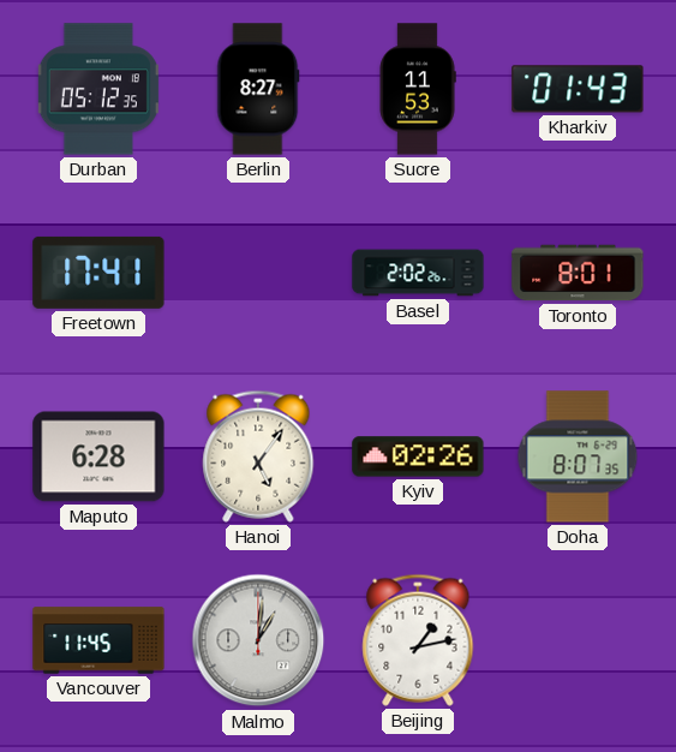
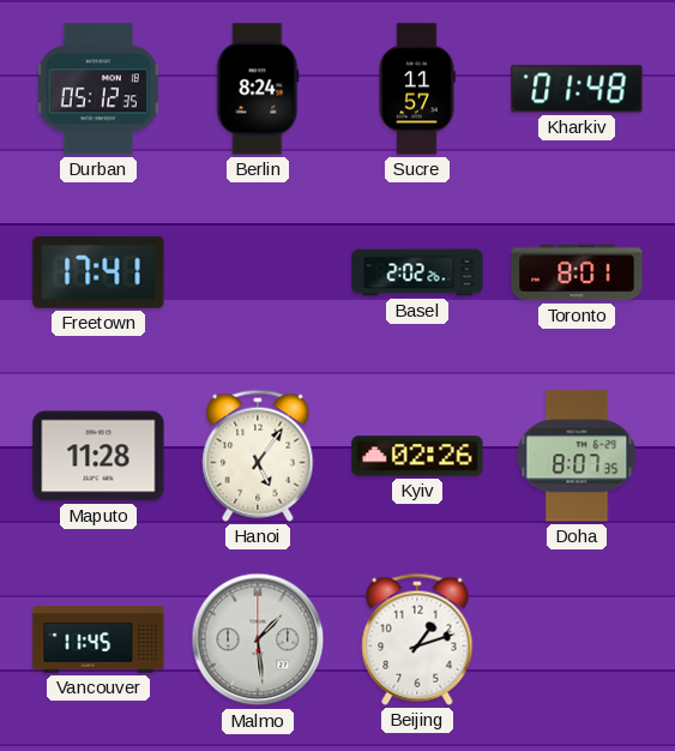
Berlin: 8:27 -> 8:24 (258, 89)
Sucre: 11:53 -> 11:57 (417, 89)
Kharkiv: 01:43 -> 01:48 (577, 89)
Maputo: 6:28 -> 11:28 (98, 456)
Malmo: 1:01 -> 1:29 (258, 639)
Beijing: 1:13 -> 1:12 (417, 639)
